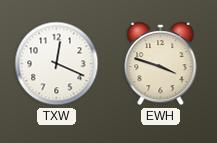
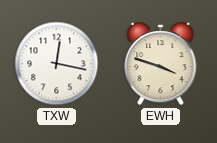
TXW: 12:19 -> 12:17 (57, 64)
